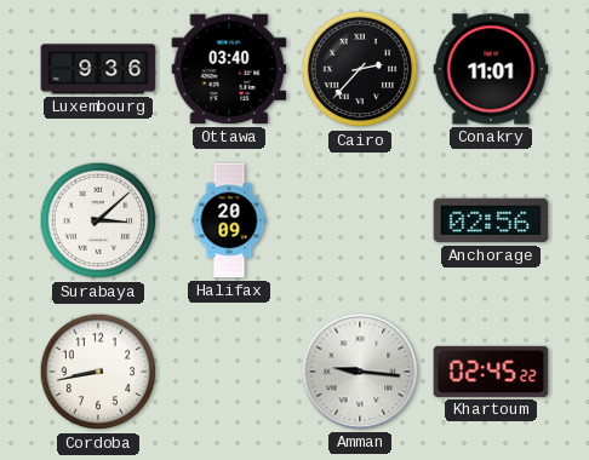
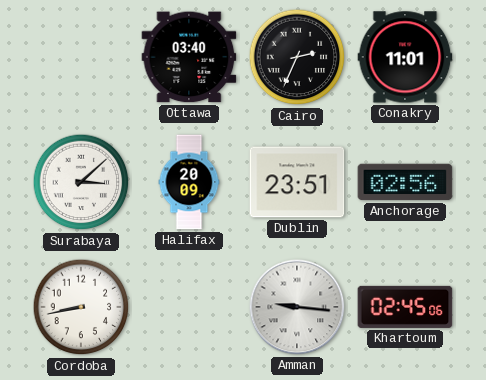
Luxembourg: 9:36 -> none (98, 69)
Cairo: 2:37 -> 2:34 (297, 57)
Dublin: none -> 23:51 (297, 182)
Khartoum: 02:45:22 -> 02:45:06 (405, 307)
